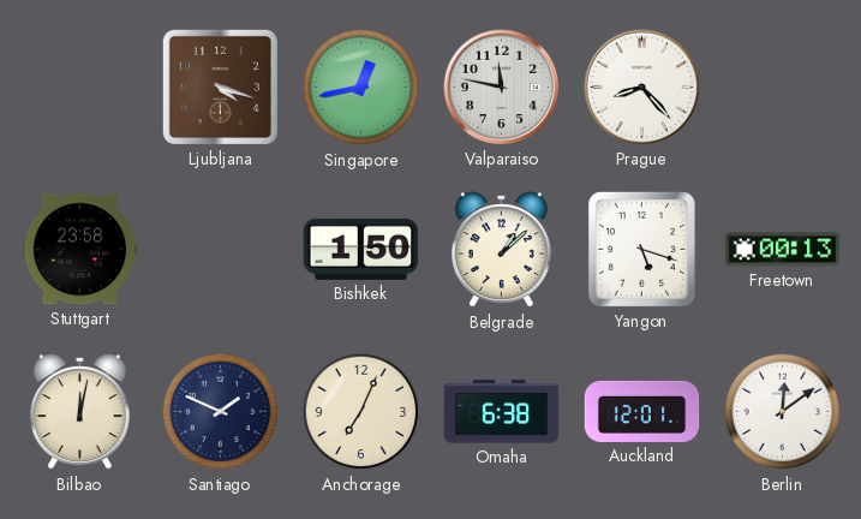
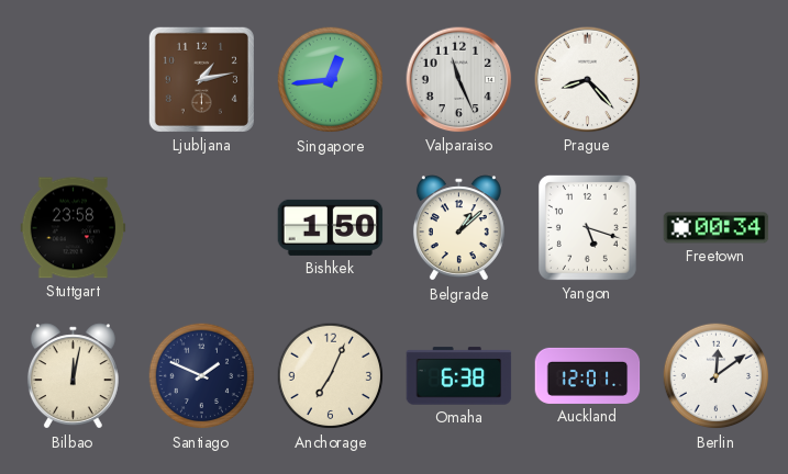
Ljubljana: 4:18 -> 1:13 (201, 79)
Singapore: 12:43 -> 12:44 (331, 80)
Valparaiso: 11:47 -> 11:26 (459, 80)
Freetown: 00:13 -> 00:34 (717, 228)
